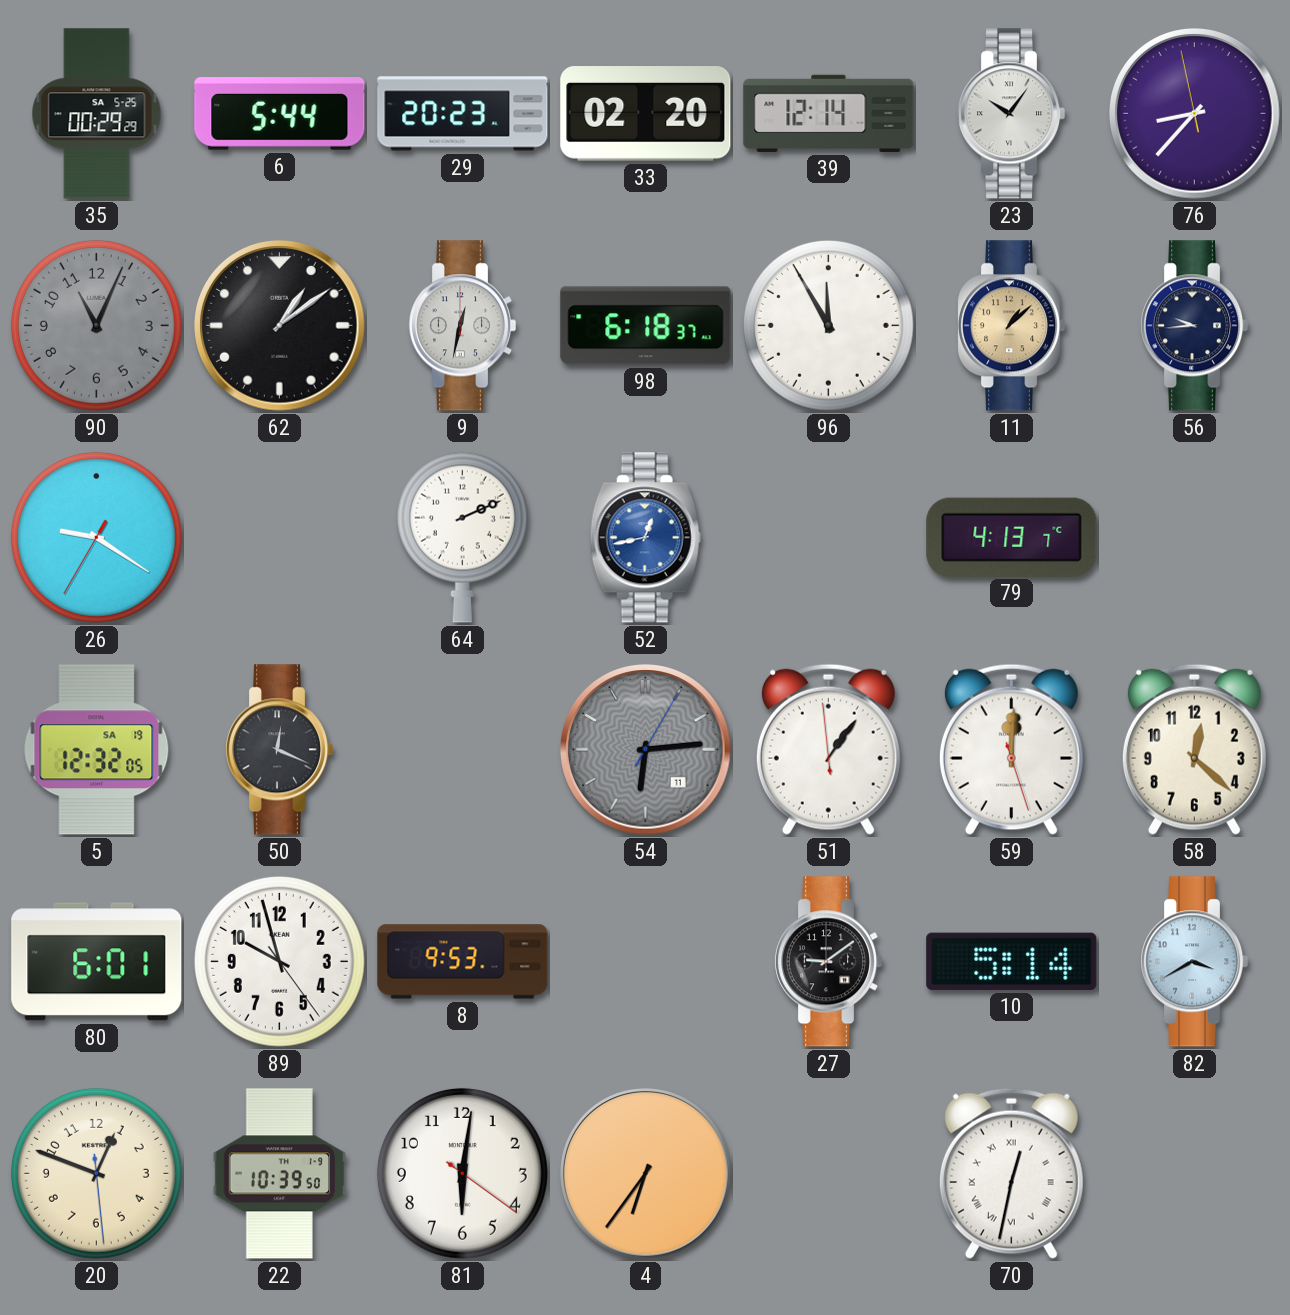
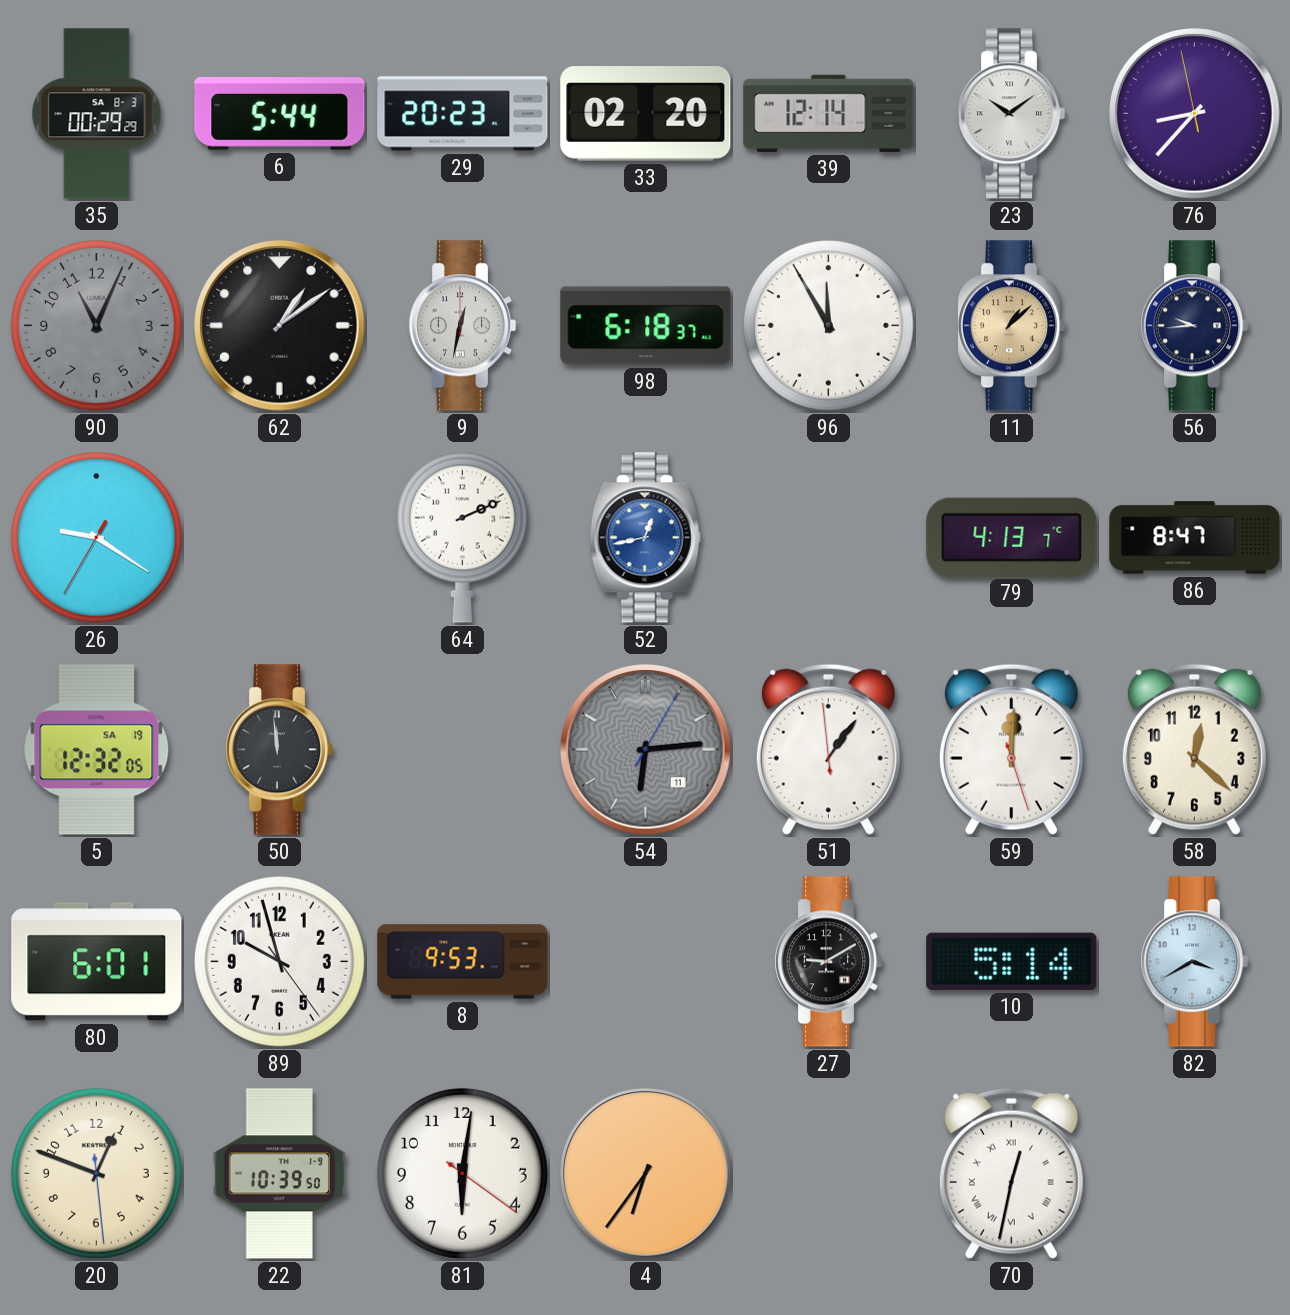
35 date: SA 5-25 -> SA 8-3 (97, 114)
23: 10:06 -> 10:09 (1011, 114)
86: none -> 8:47 (1195, 538)
50: 12:19 -> 11:59 (279, 750)
27: 9:09 -> 9:10 (828, 962)
